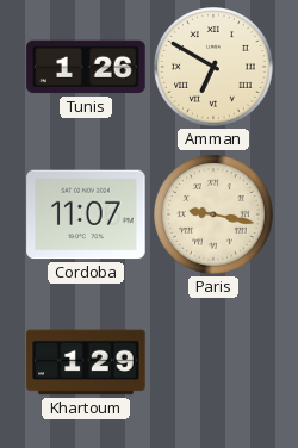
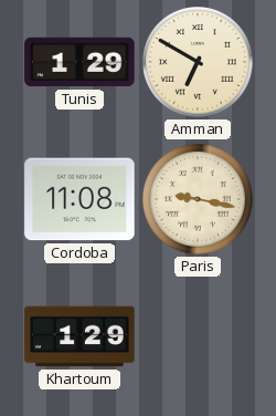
Tunis: 1:26 -> 1:29 (79, 62)
Cordoba: 11:07 -> 11:08 (79, 199)
